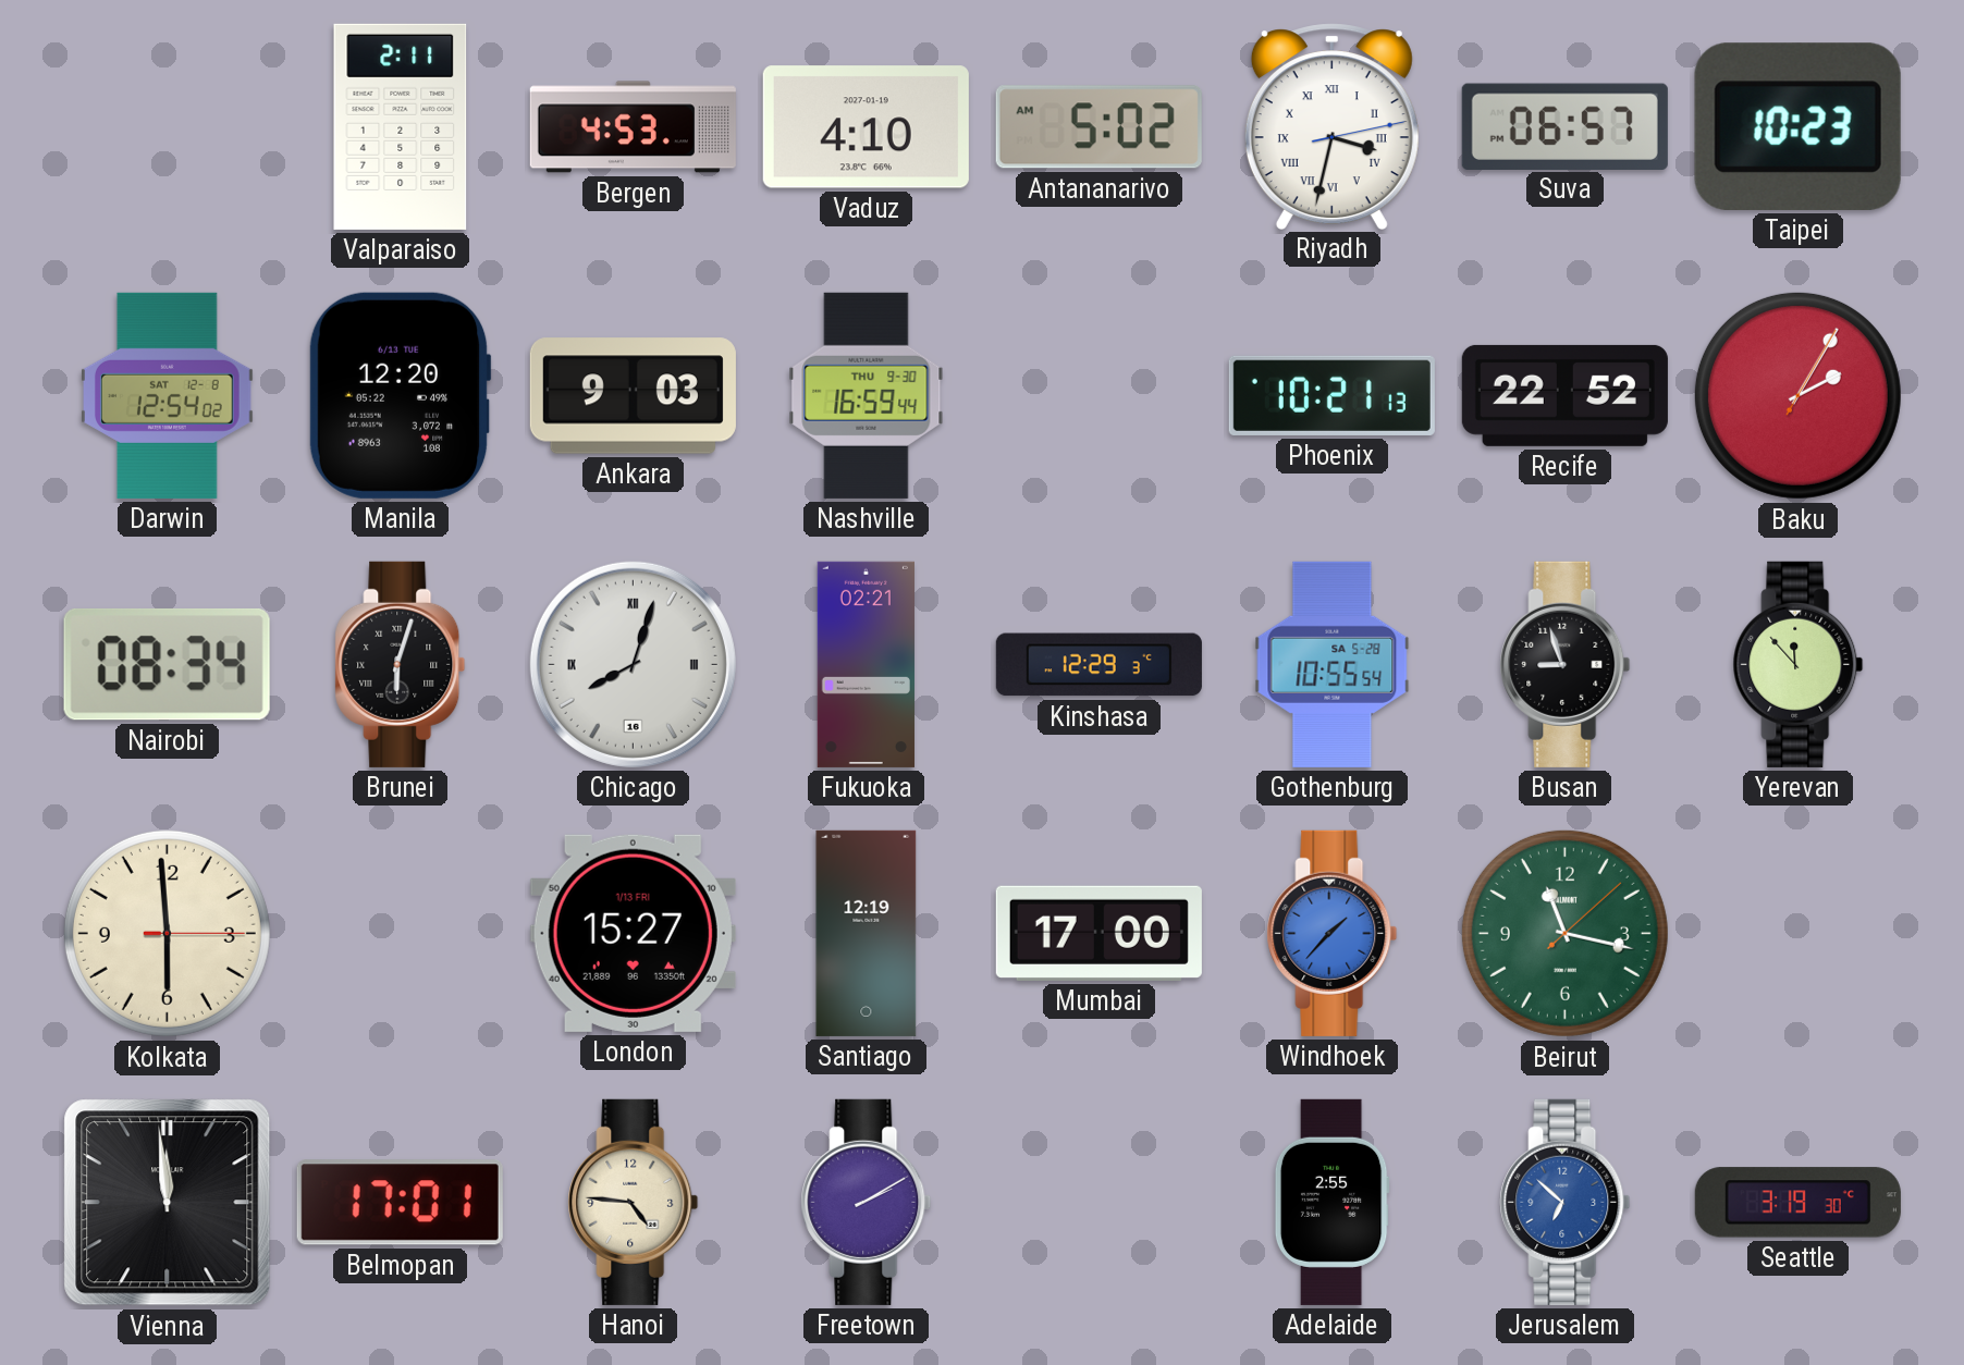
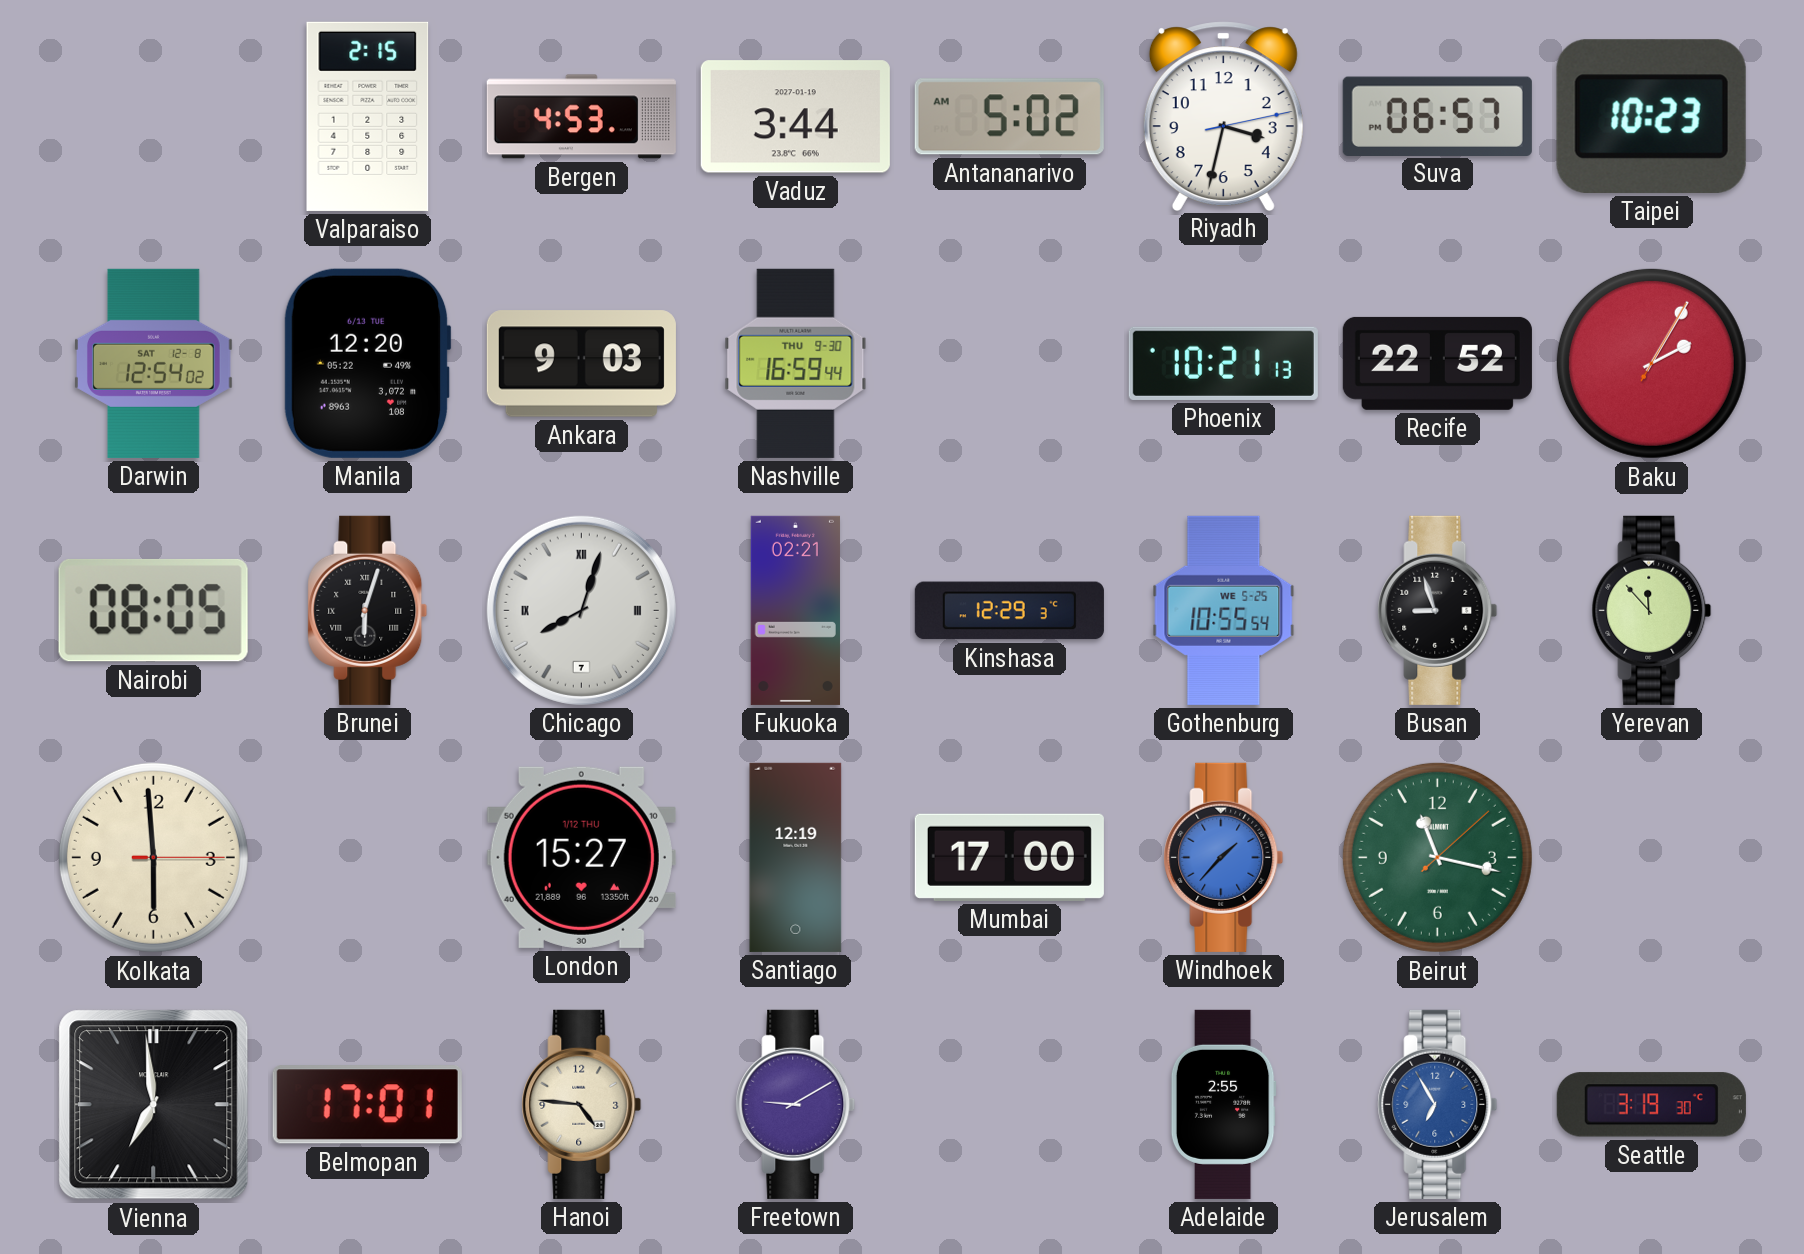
Valparaiso: 2:11 -> 2:15 (368, 116)
Vaduz: 4:10 -> 3:44 (795, 117)
Riyadh numerals: Roman -> Arabic (1223, 116)
Nairobi: 08:34 -> 08:05 (153, 610)
Chicago date: 16 -> 7 (581, 610)
Gothenburg date: SA 5-28 -> WE 5-25 (1224, 610)
London date: 1/13 FRI -> 1/12 THU (581, 857)
Vienna: 11:59 -> 6:59 (154, 1105)
Freetown: 2:10 -> 9:10 (796, 1104)
Jerusalem: 6:52 -> 6:55 (1438, 1104)
